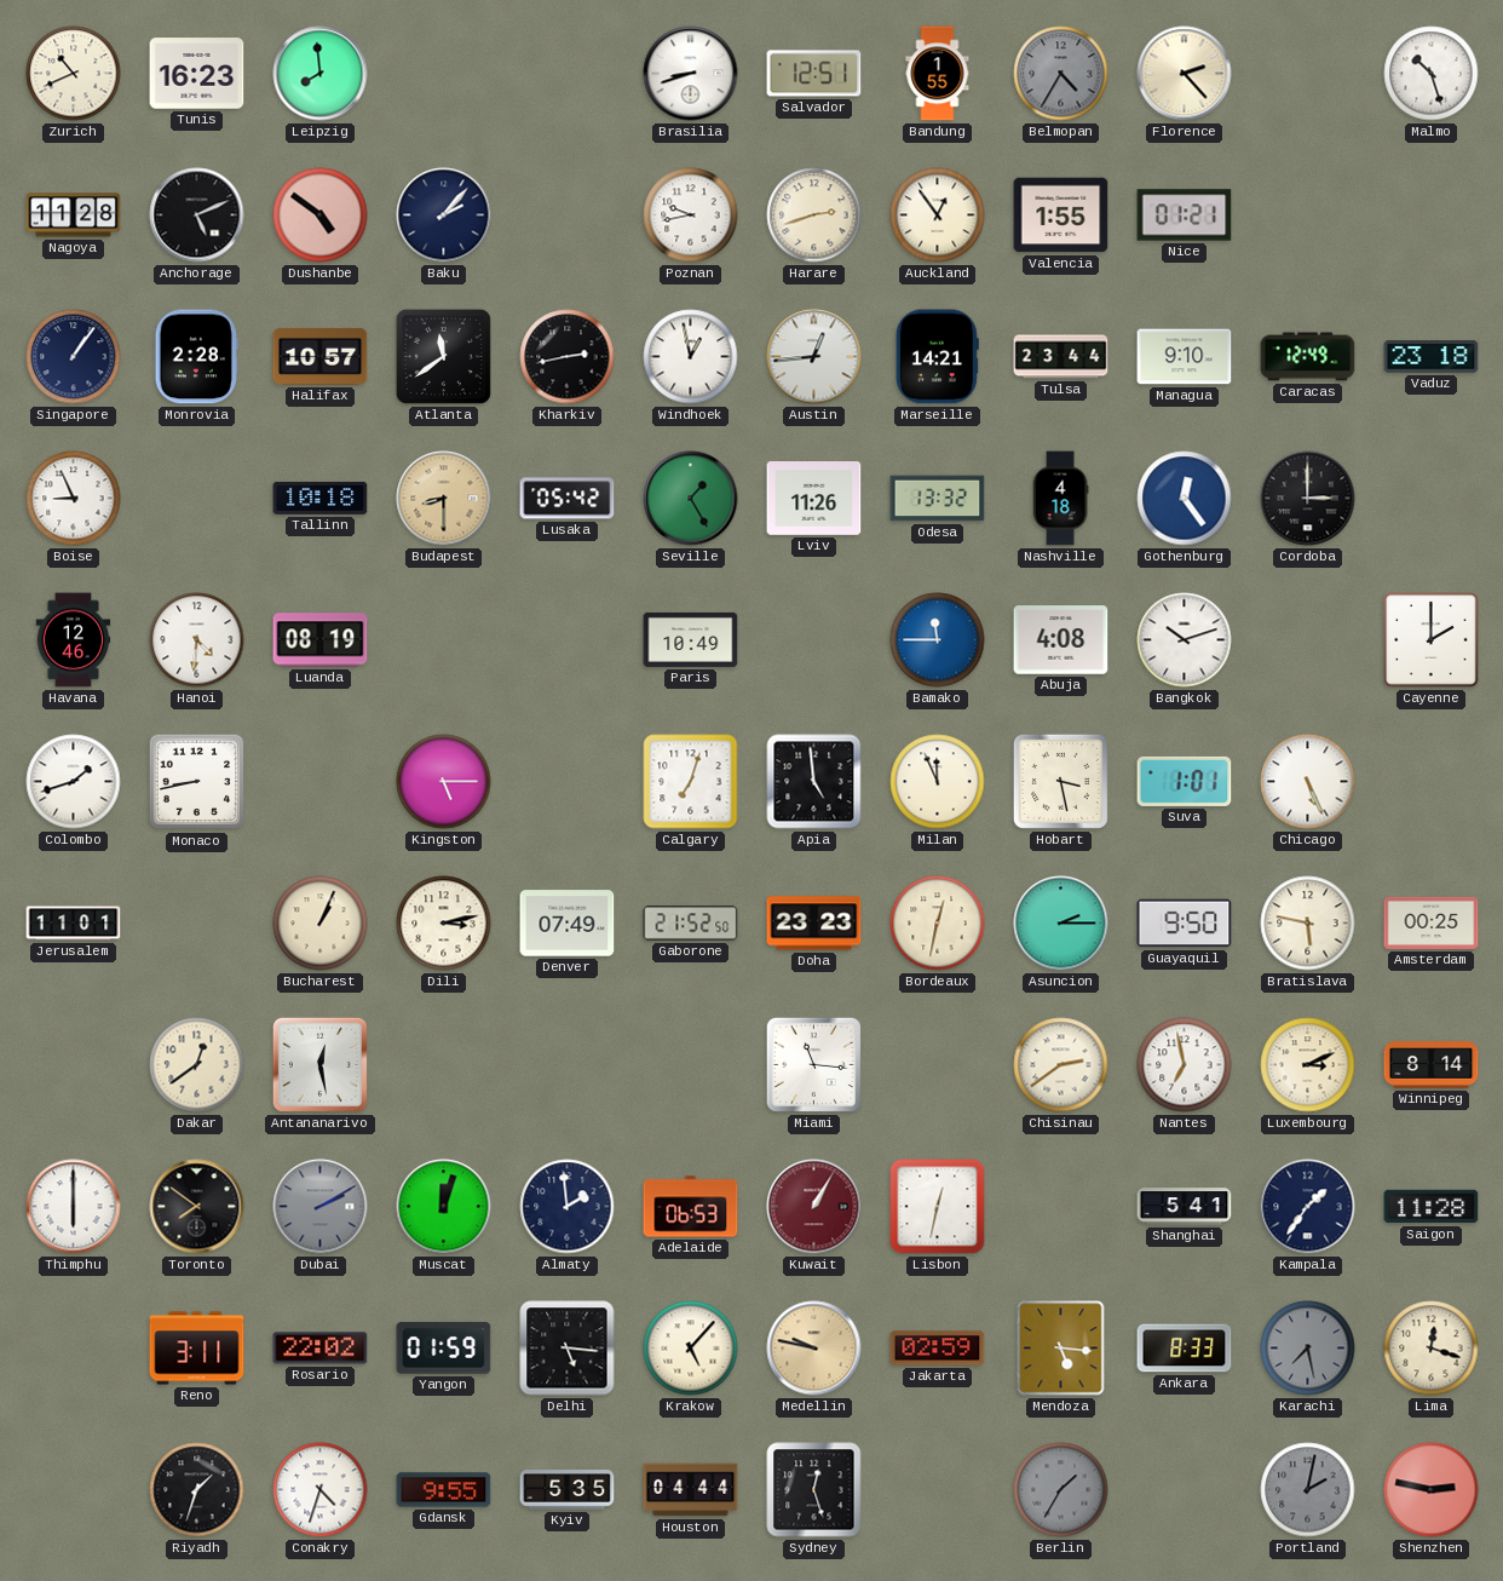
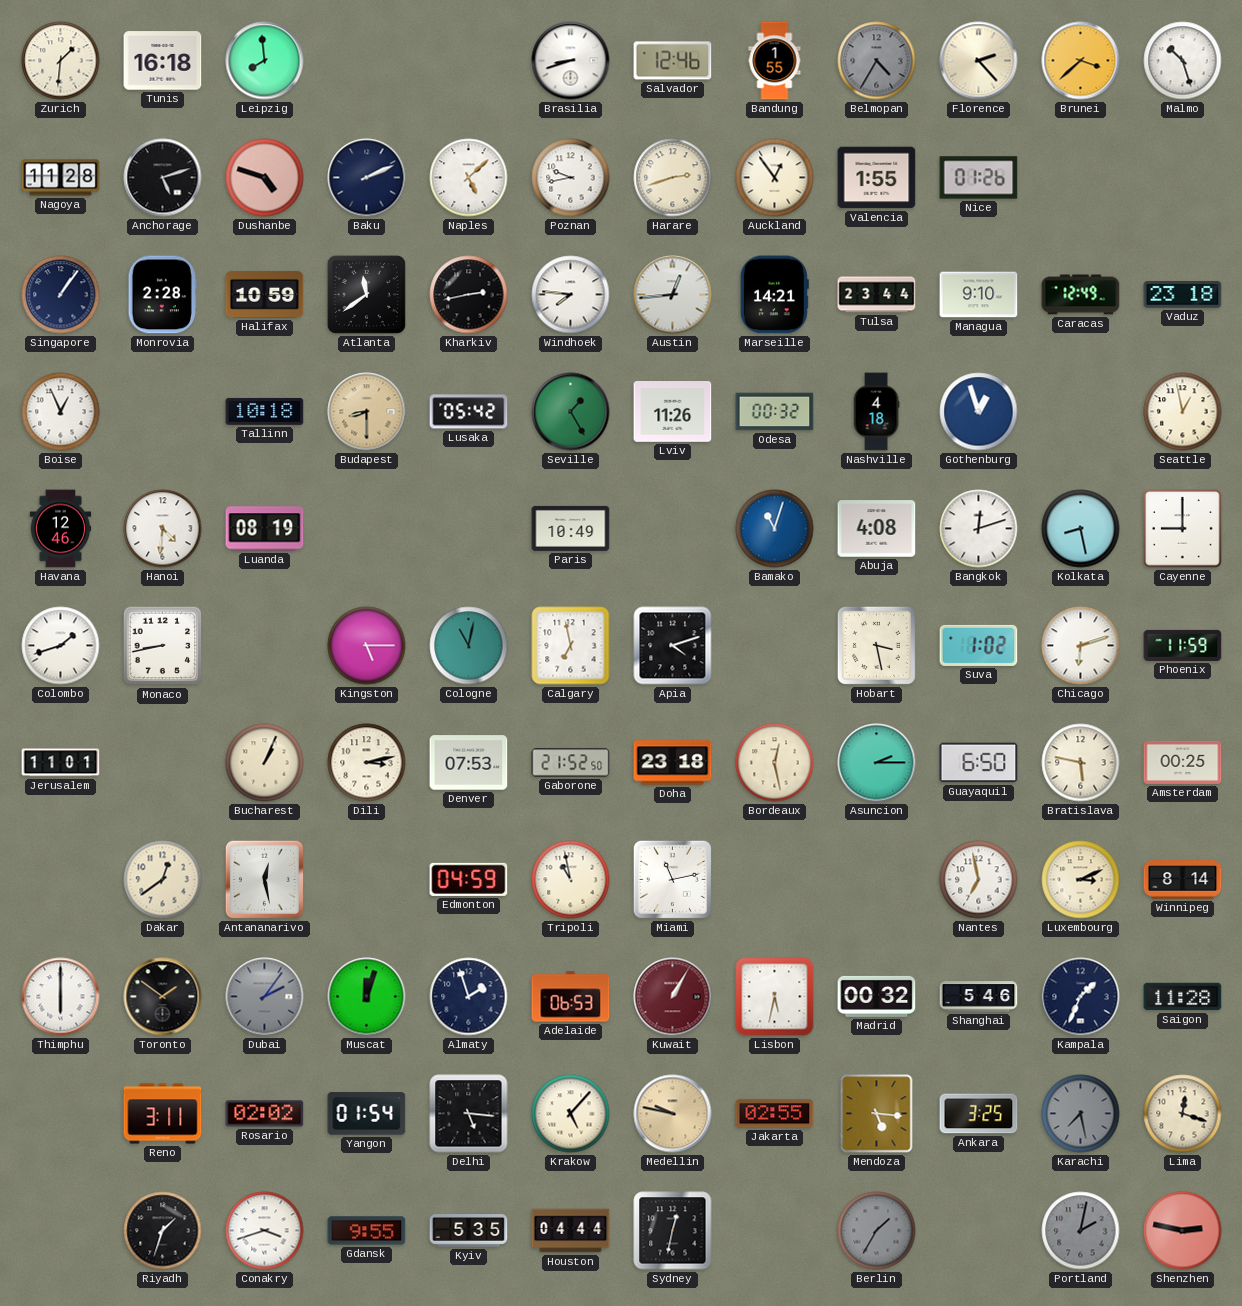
Zurich: 10:41 -> 1:31 (61, 61)
Tunis: 16:23 -> 16:18 (163, 61)
Salvador: 12:51 -> 12:46 (673, 61)
Brunei: none -> 3:38 (1081, 61)
Anchorage: 5:11 -> 5:12 (163, 178)
Dushanbe: 4:51 -> 4:48 (265, 178)
Baku: 2:07 -> 2:11 (367, 178)
Naples: none -> 5:08 (469, 178)
Nice: 01:21 -> 01:26 (979, 178)
Halifax: 10:57 -> 10:59 (265, 294)
Windhoek: 12:58 -> 7:46 (571, 295)
Boise: 8:56 -> 12:56 (61, 412)
Odesa: 13:32 -> 00:32 (775, 412)
Gothenburg: 12:24 -> 12:57 (979, 412)
Cordoba: 3:00 -> none (1308, 499)
Seattle: none -> 12:58 (1183, 412)
Bamako: 11:45 -> 11:03 (775, 529)
Bangkok: 10:12 -> 12:12 (979, 529)
Kolkata: none -> 8:28 (1081, 529)
Cayenne: 2:00 -> 9:00 (1183, 529)
Cologne: none -> 11:02 (469, 646)
Calgary: 7:03 -> 6:58 (571, 646)
Apia: 4:59 -> 4:12 (673, 646)
Milan: 11:56 -> none (938, 782)
Suva: 1:01 -> 1:02 (979, 645)
Chicago: 5:26 -> 6:12 (1081, 646)
Phoenix: none -> 11:59 (1183, 645)
Denver: 07:49 -> 07:53 (469, 763)
Doha: 23:23 -> 23:18 (673, 763)
Bordeaux: 12:32 -> 12:28 (775, 763)
Guayaquil: 9:50 -> 6:50 (979, 763)
Edmonton: none -> 04:59 (469, 879)
Tripoli: none -> 10:58 (571, 880)
Miami: 11:16 -> 11:13 (672, 879)
Chisinau: 2:39 -> none (1061, 1065)
Toronto: 7:51 -> 1:51 (163, 997)
Dubai: 2:10 -> 2:06 (265, 997)
Almaty: 1:59 -> 1:57 (469, 997)
Lisbon: 12:32 -> 5:32 (775, 997)
Madrid: none -> 00:32 (877, 996)
Shanghai: 5:41 -> 5:46 (979, 997)
Kampala: 1:36 -> 1:34 (1081, 997)
Rosario: 22:02 -> 02:02 (265, 1114)
Yangon: 01:59 -> 01:54 (367, 1114)
Jakarta: 02:59 -> 02:55 (775, 1114)
Ankara: 8:33 -> 3:25 (979, 1114)
Conakry: 4:33 -> 3:42 (265, 1231)
Sydney: 12:27 -> 12:32 (673, 1231)
